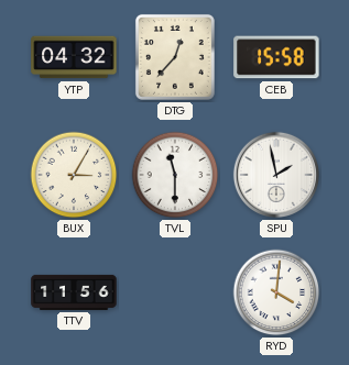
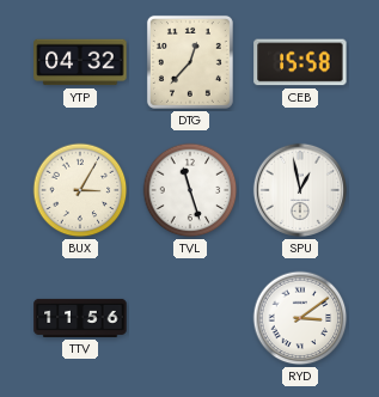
TVL: 11:30 -> 11:27 (190, 190)
SPU: 1:58 -> 12:58 (300, 190)
RYD: 4:01 -> 3:09 (300, 318)
